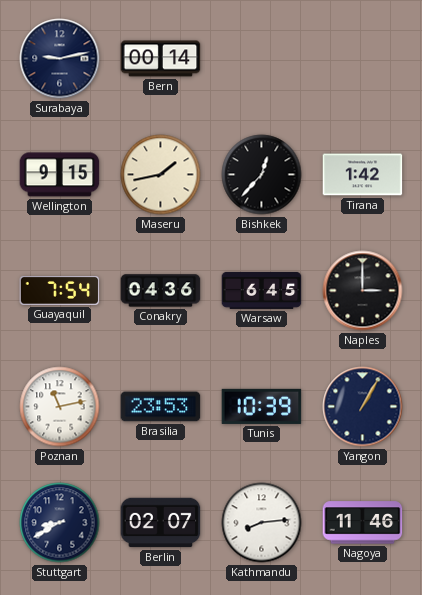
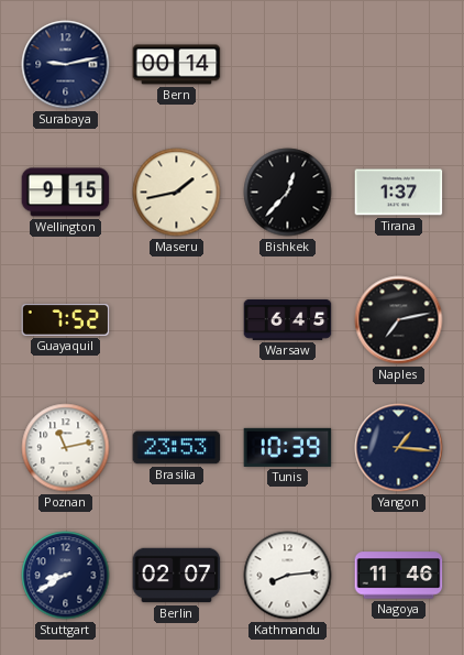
Tirana: 1:42 -> 1:37 (399, 193)
Guayaquil: 7:54 -> 7:52 (66, 320)
Conakry: 04:36 -> none (161, 291)
Naples: 3:00 -> 7:13 (399, 320)
Yangon: 1:05 -> 1:16 (399, 448)
